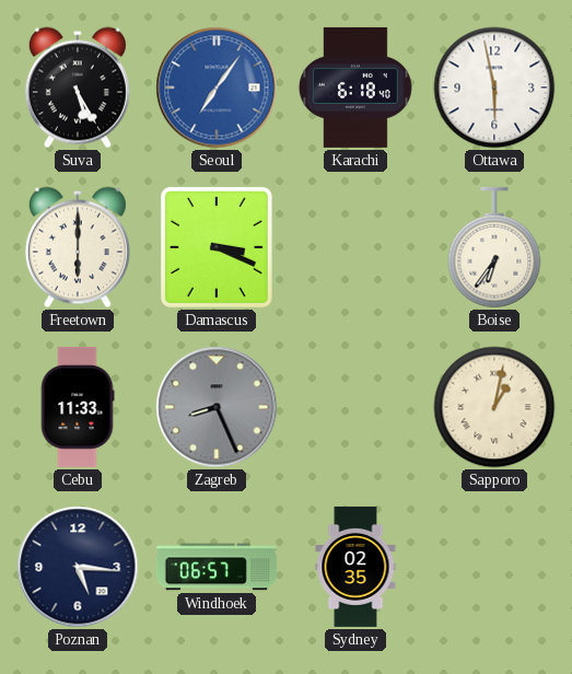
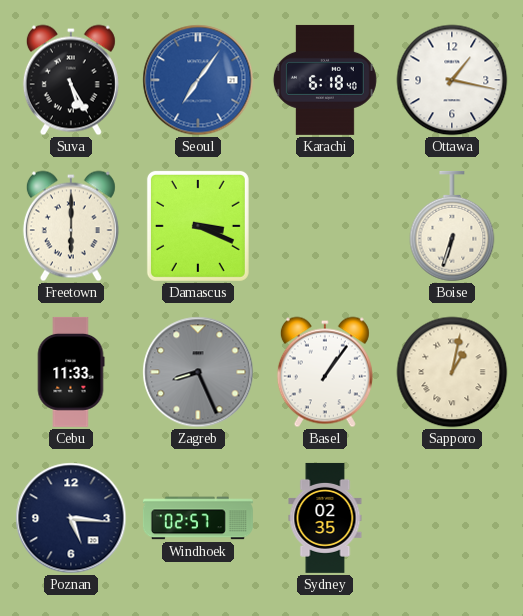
Ottawa: 5:58 -> 1:17 (452, 80)
Boise: 6:36 -> 6:33 (452, 226)
Basel: none -> 1:06 (325, 372)
Windhoek: 06:57 -> 02:57 (198, 518)
